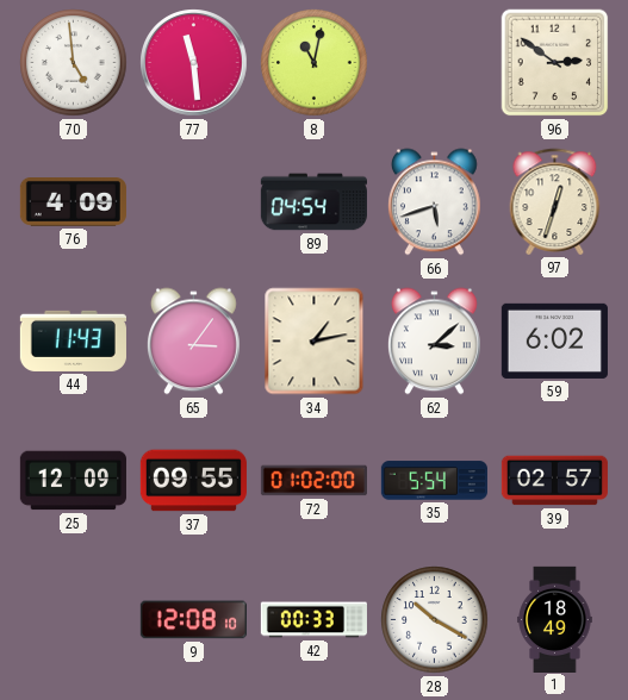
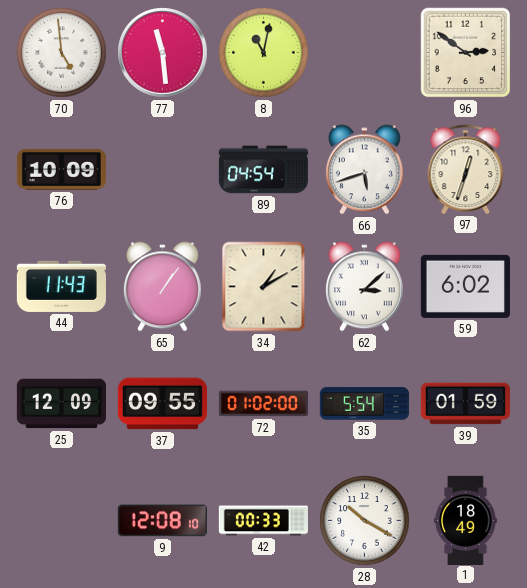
76: 4:09 -> 10:09 (61, 170)
65: 3:06 -> 1:06 (163, 287)
34: 1:13 -> 1:10 (264, 287)
39: 02:57 -> 01:59 (465, 404)
